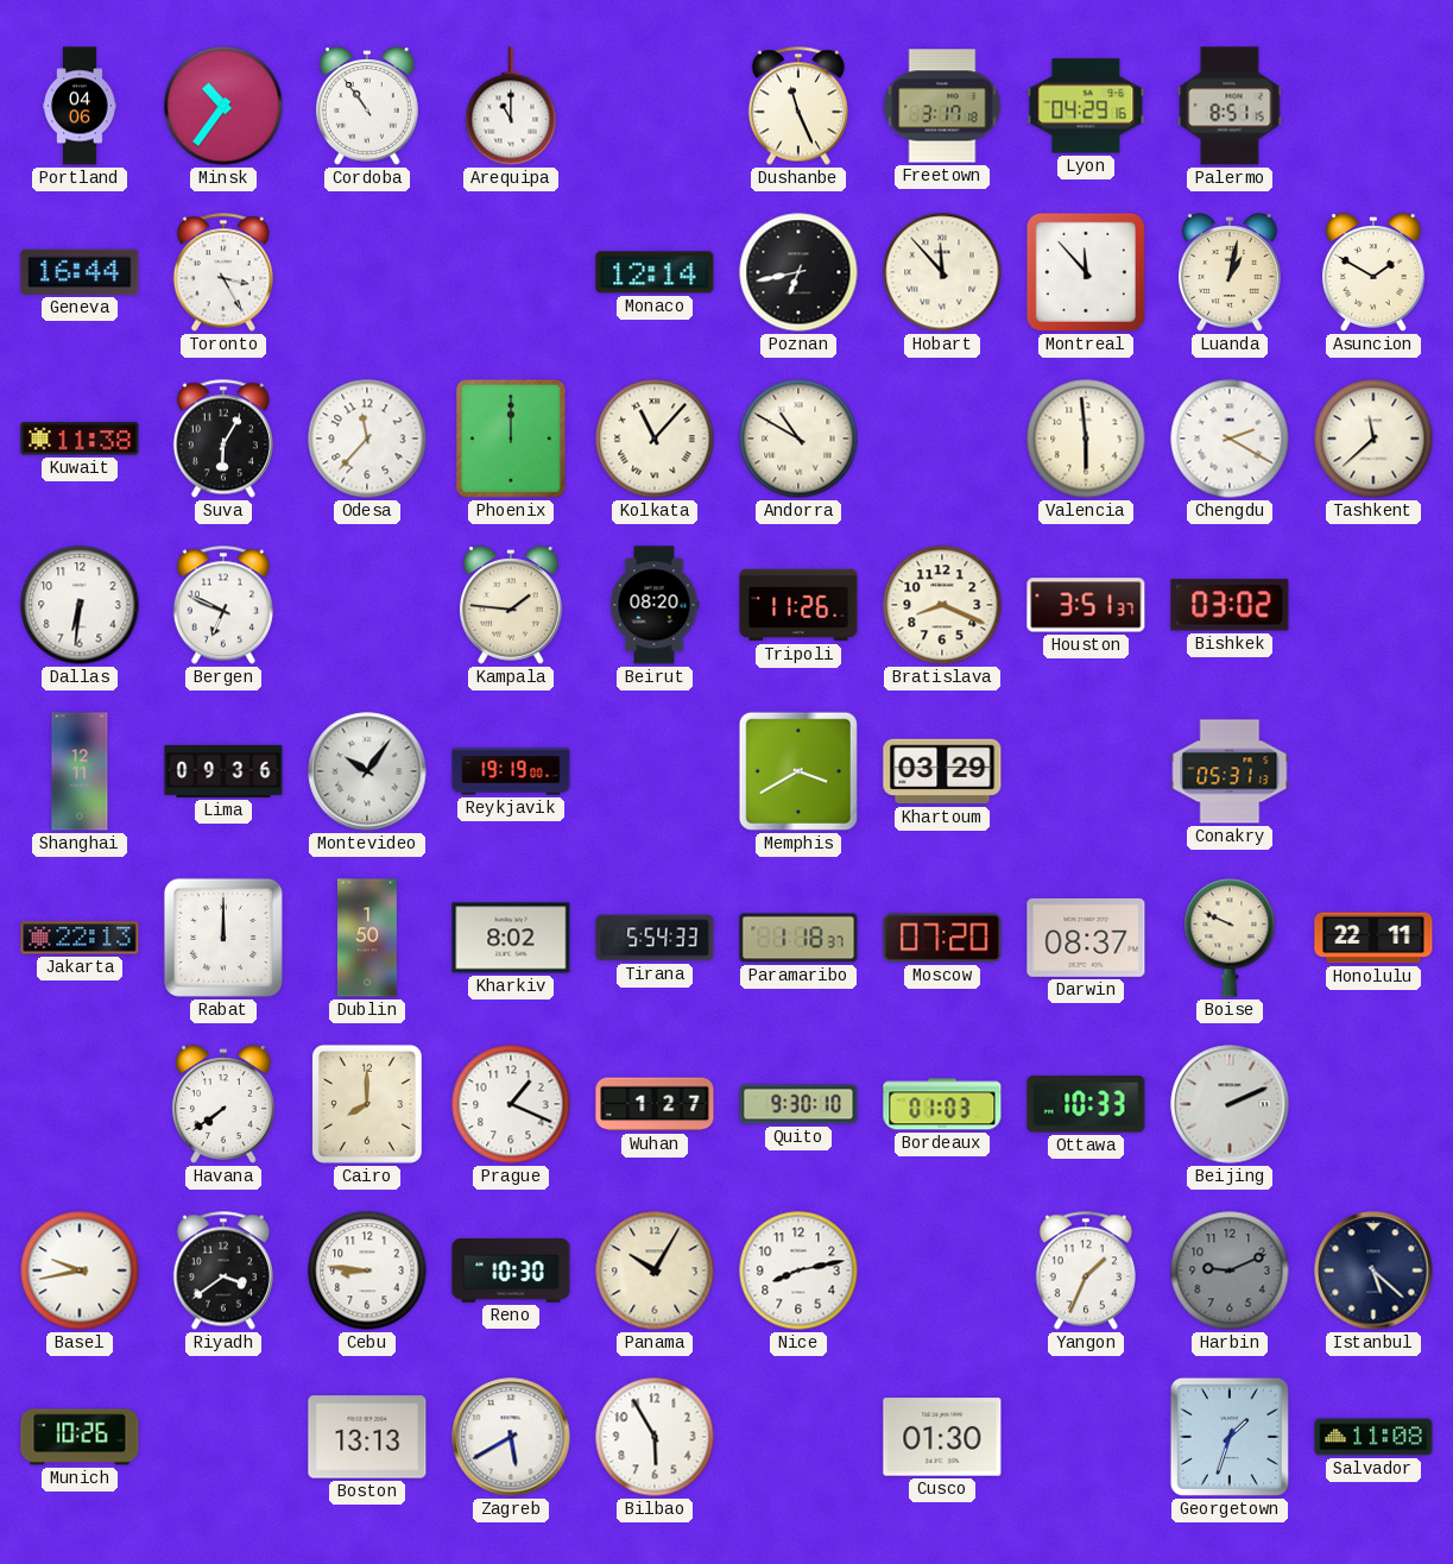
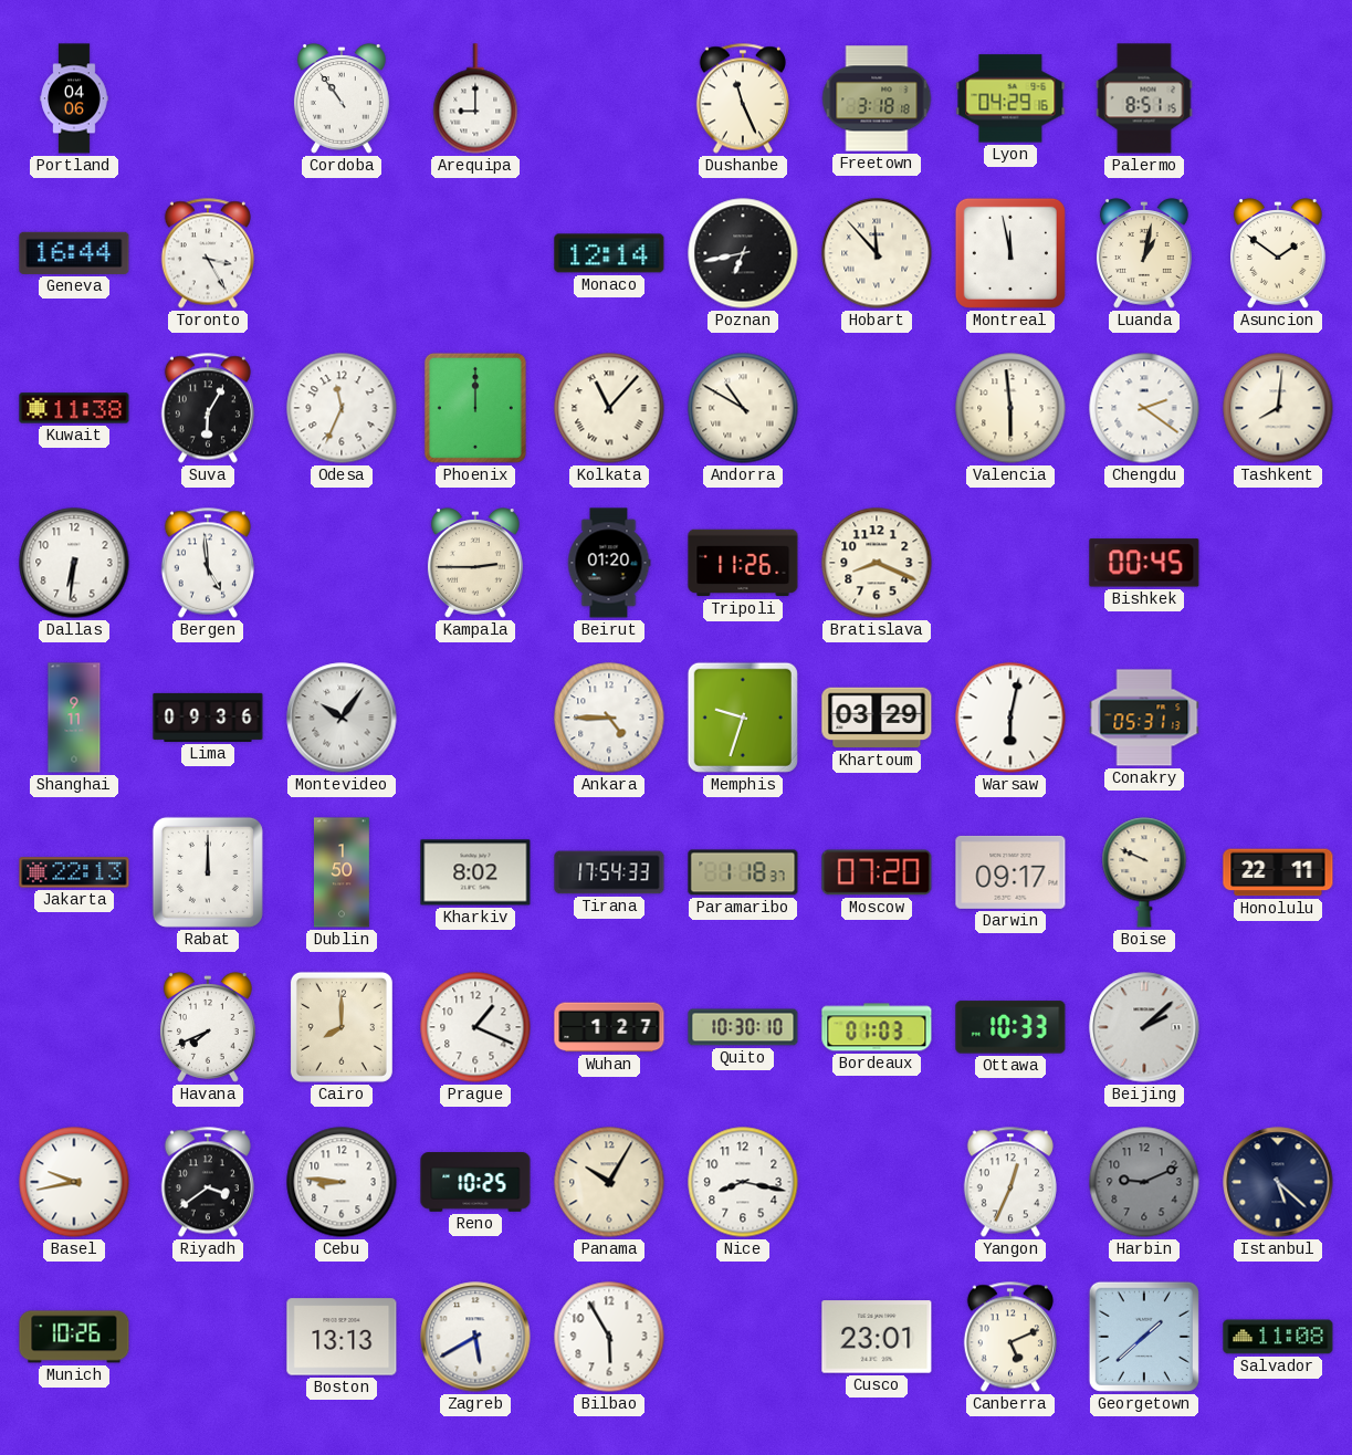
Minsk: 10:36 -> none (223, 106)
Arequipa: 11:00 -> 9:00 (475, 98)
Freetown: 3:17 -> 3:18 (877, 98)
Montreal: 11:53 -> 11:58 (1010, 253)
Asuncion: 1:50 -> 1:51 (1278, 253)
Odesa: 11:37 -> 11:34 (342, 408)
Chengdu: 2:20 -> 2:21 (1144, 408)
Tashkent: 11:38 -> 8:01 (1278, 408)
Bergen: 6:49 -> 4:59 (208, 563)
Kampala: 1:46 -> 2:45 (475, 563)
Beirut: 08:20 -> 01:20 (609, 563)
Houston: 3:51 -> none (1086, 605)
Bishkek: 03:02 -> 00:45 (1144, 563)
Shanghai: 12:11 -> 9:11 (74, 718)
Reykjavik: 19:19 -> none (511, 771)
Ankara: none -> 4:45 (609, 718)
Memphis: 3:40 -> 9:33 (743, 718)
Warsaw: none -> 6:02 (1010, 718)
Tirana: 5:54 -> 17:54 (609, 872)
Darwin: 08:37 -> 09:17 (1010, 872)
Havana: 7:39 -> 7:41 (208, 1027)
Quito: 9:30 -> 10:30 (743, 1027)
Beijing: 2:11 -> 2:08 (1144, 1027)
Reno: 10:30 -> 10:25 (475, 1182)
Nice: 8:13 -> 8:17 (743, 1182)
Yangon: 1:34 -> 12:34 (1010, 1182)
Cusco: 01:30 -> 23:01 (877, 1337)
Canberra: none -> 5:11 (1010, 1337)
Georgetown: 1:33 -> 1:38 (1144, 1337)
